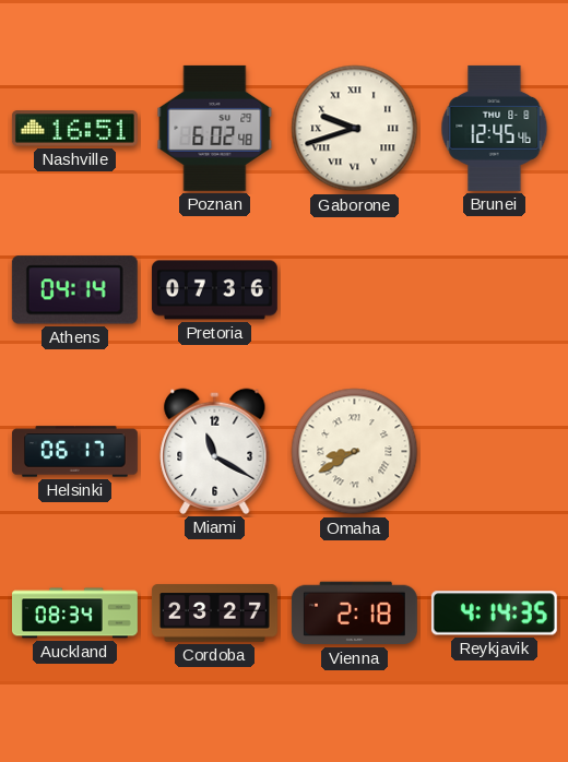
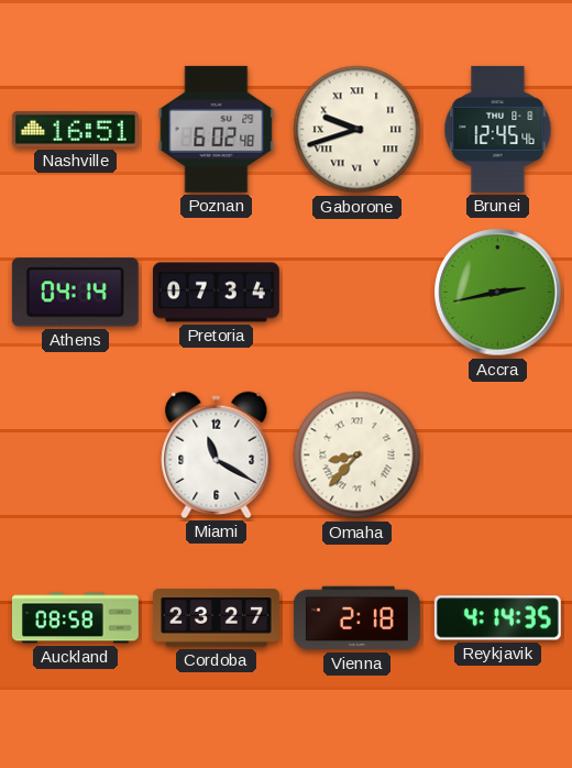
Pretoria: 07:36 -> 07:34 (216, 293)
Accra: none -> 2:43 (498, 293)
Helsinki: 06:17 -> none (74, 452)
Omaha: 8:40 -> 8:37 (358, 456)
Auckland: 08:34 -> 08:58 (76, 618)
